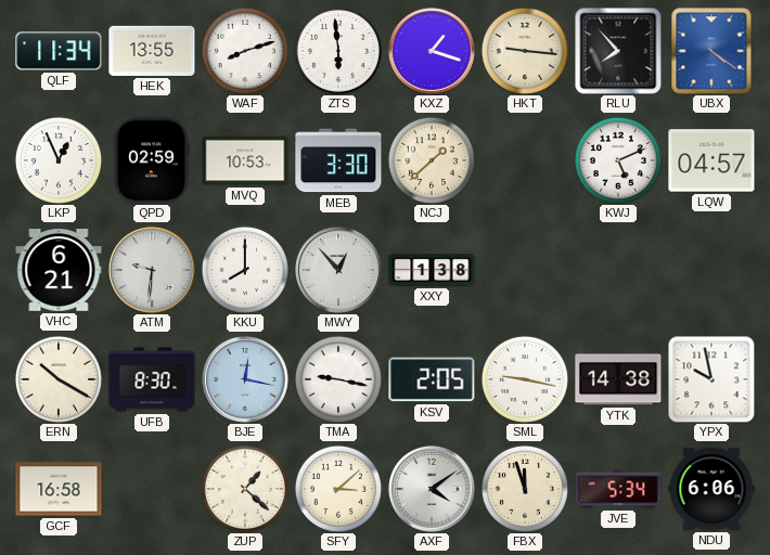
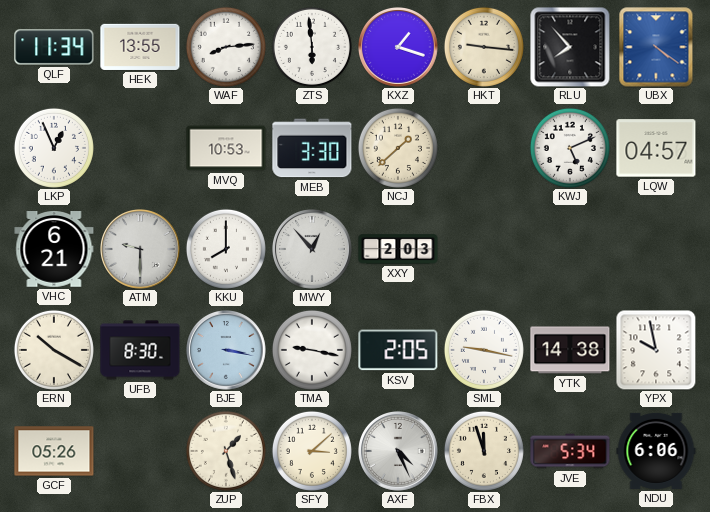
WAF: 8:12 -> 8:14 (226, 47)
QPD: 02:59 -> none (152, 160)
ATM: 9:31 -> 9:30 (141, 250)
XXY: 1:38 -> 2:03 (398, 249)
BJE: 12:17 -> 3:17 (227, 351)
GCF: 16:58 -> 05:26 (54, 451)
ZUP: 1:22 -> 1:27 (226, 451)
AXF: 4:09 -> 4:26 (399, 452)
